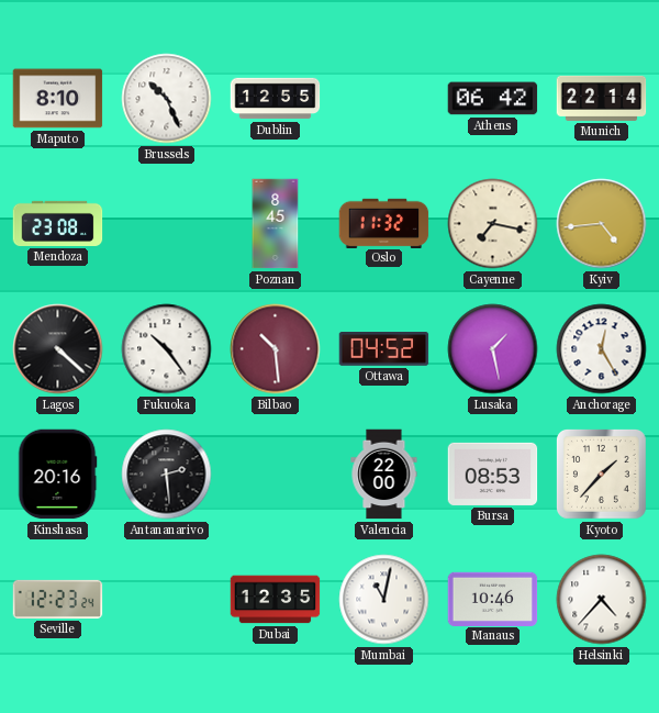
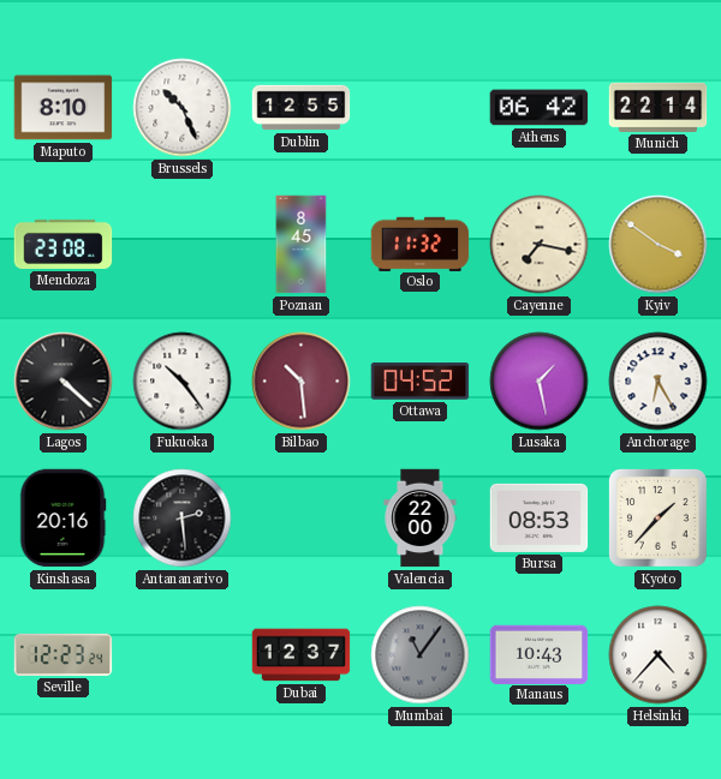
Kyiv: 4:44 -> 3:51 (659, 245)
Anchorage: 12:25 -> 6:25 (659, 382)
Dubai: 12:35 -> 12:37 (302, 655)
Mumbai: 11:02 -> 11:06 (421, 655)
Mumbai dial: white -> grey (421, 655)
Manaus: 10:46 -> 10:43 (540, 654)
